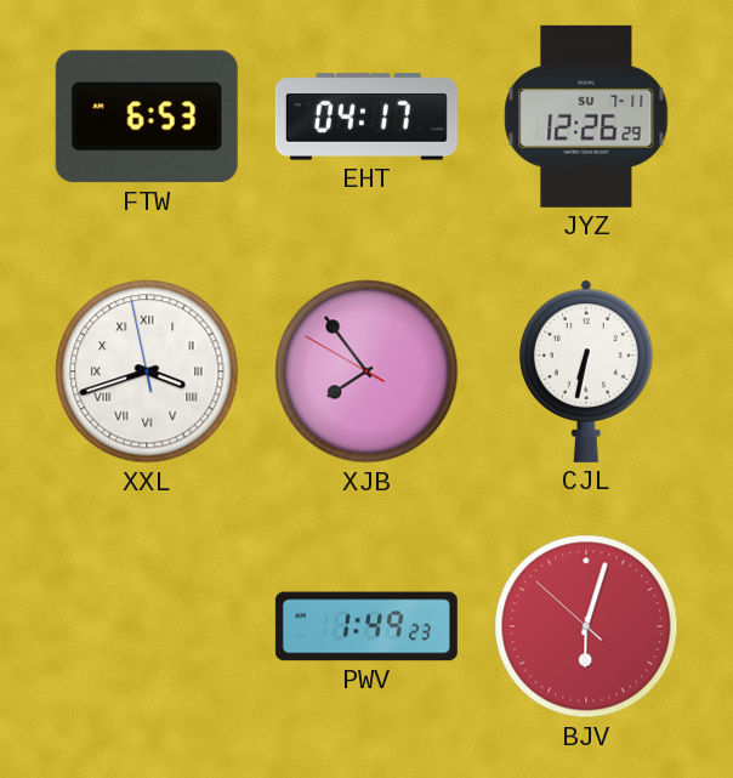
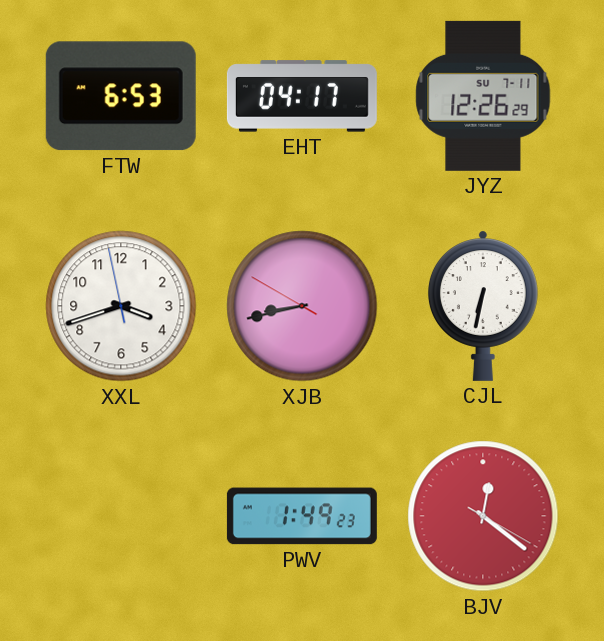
XXL numerals: Roman -> Arabic (121, 306)
XJB: 7:53 -> 8:42 (302, 306)
BJV: 6:02 -> 12:21 (483, 516)
